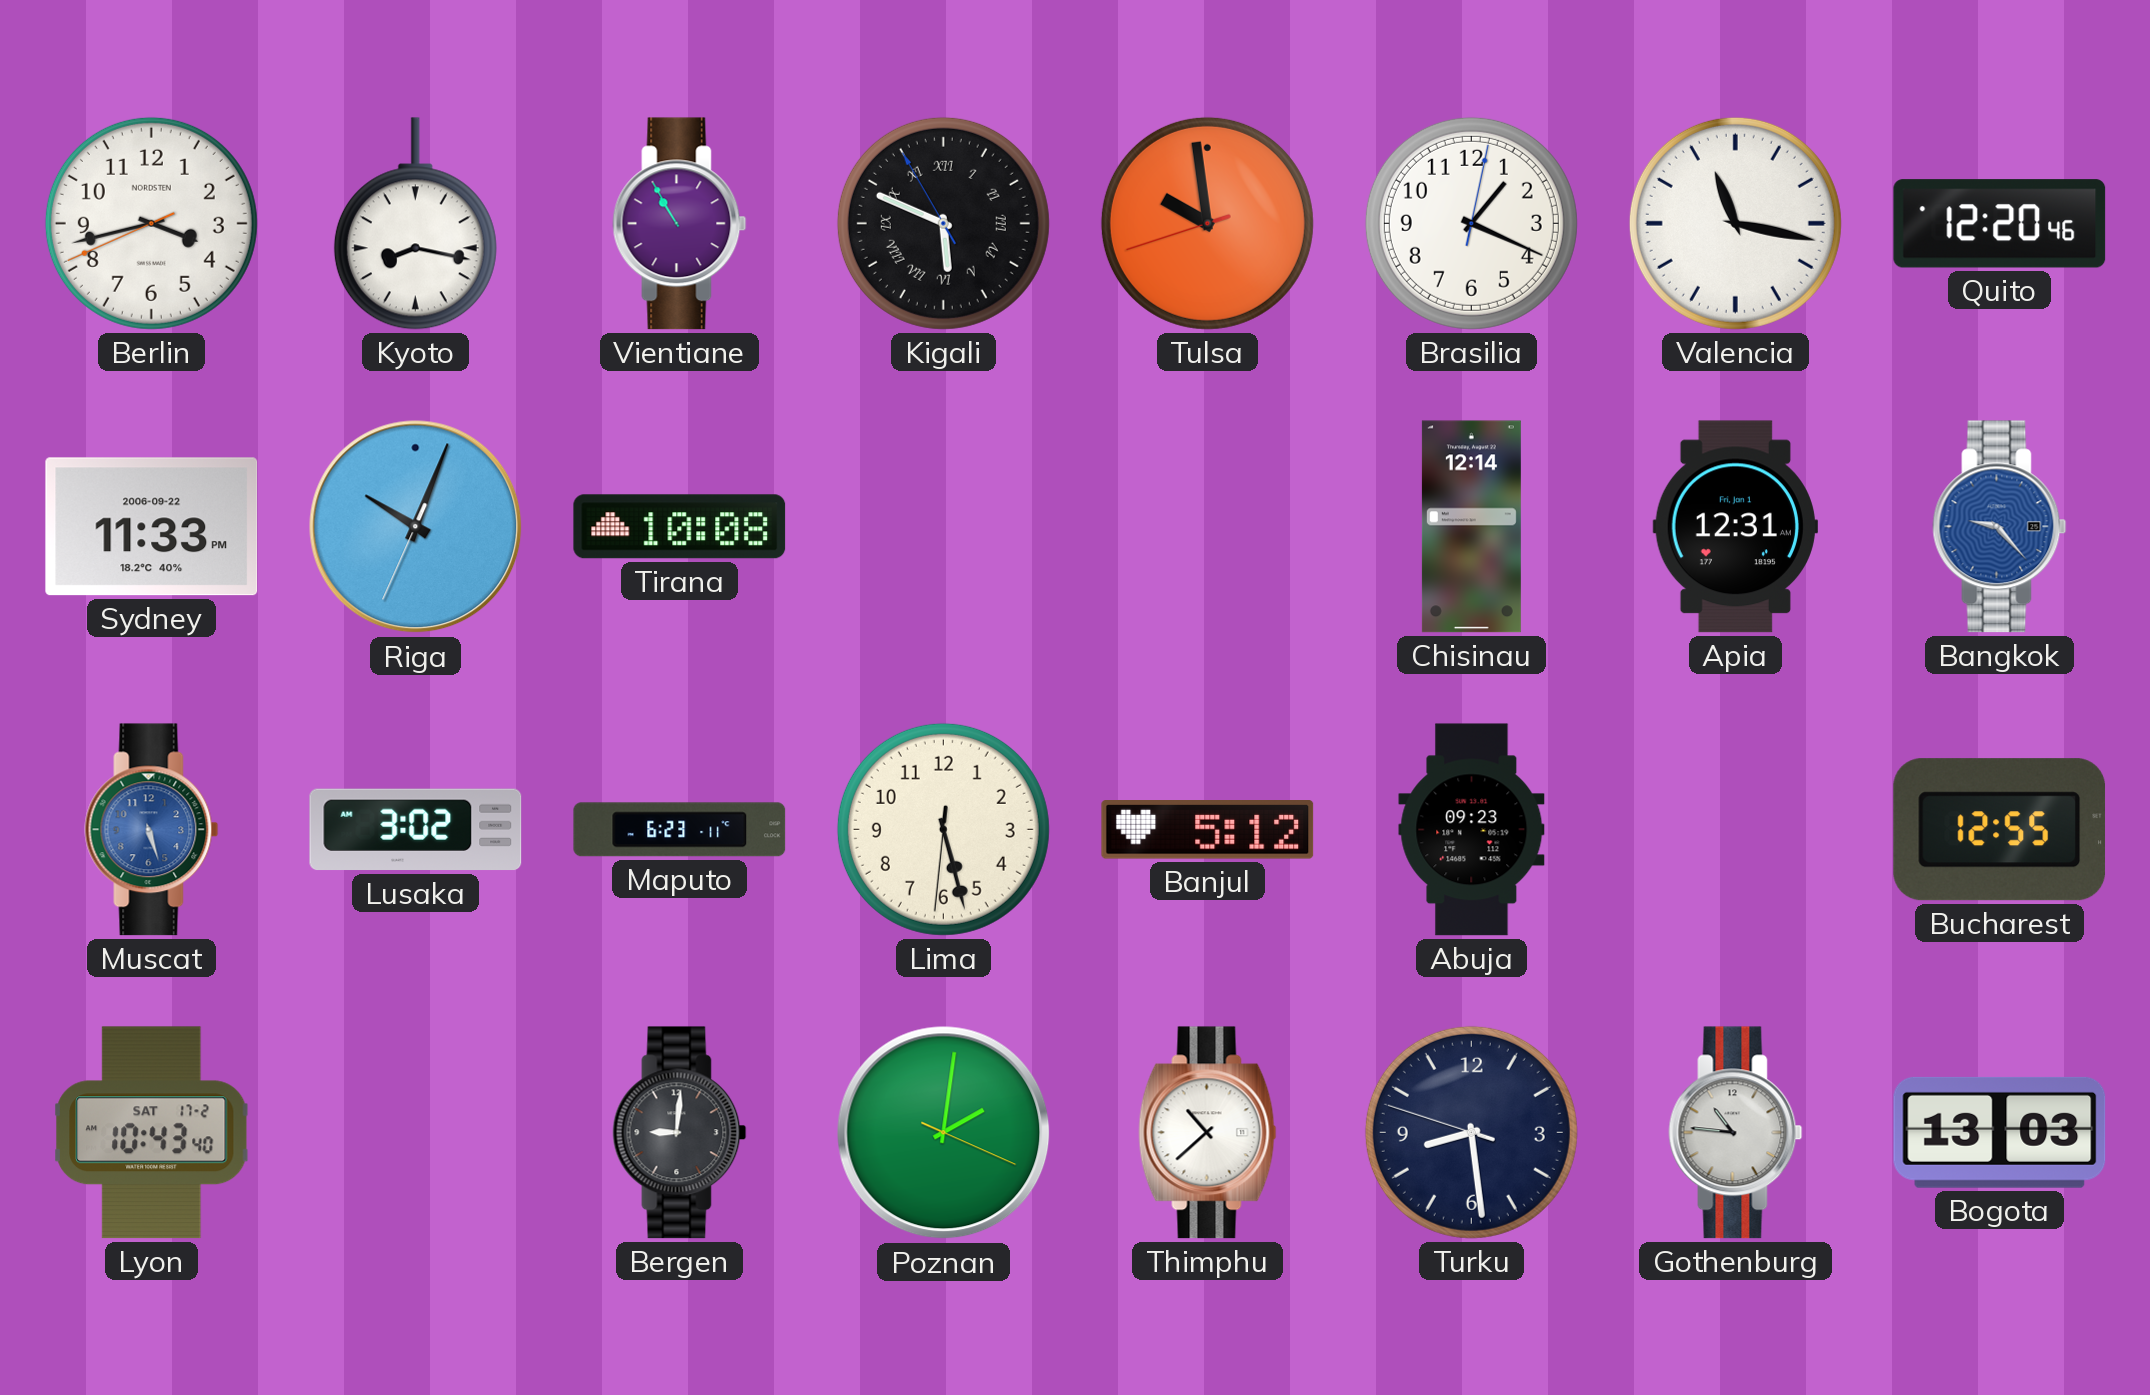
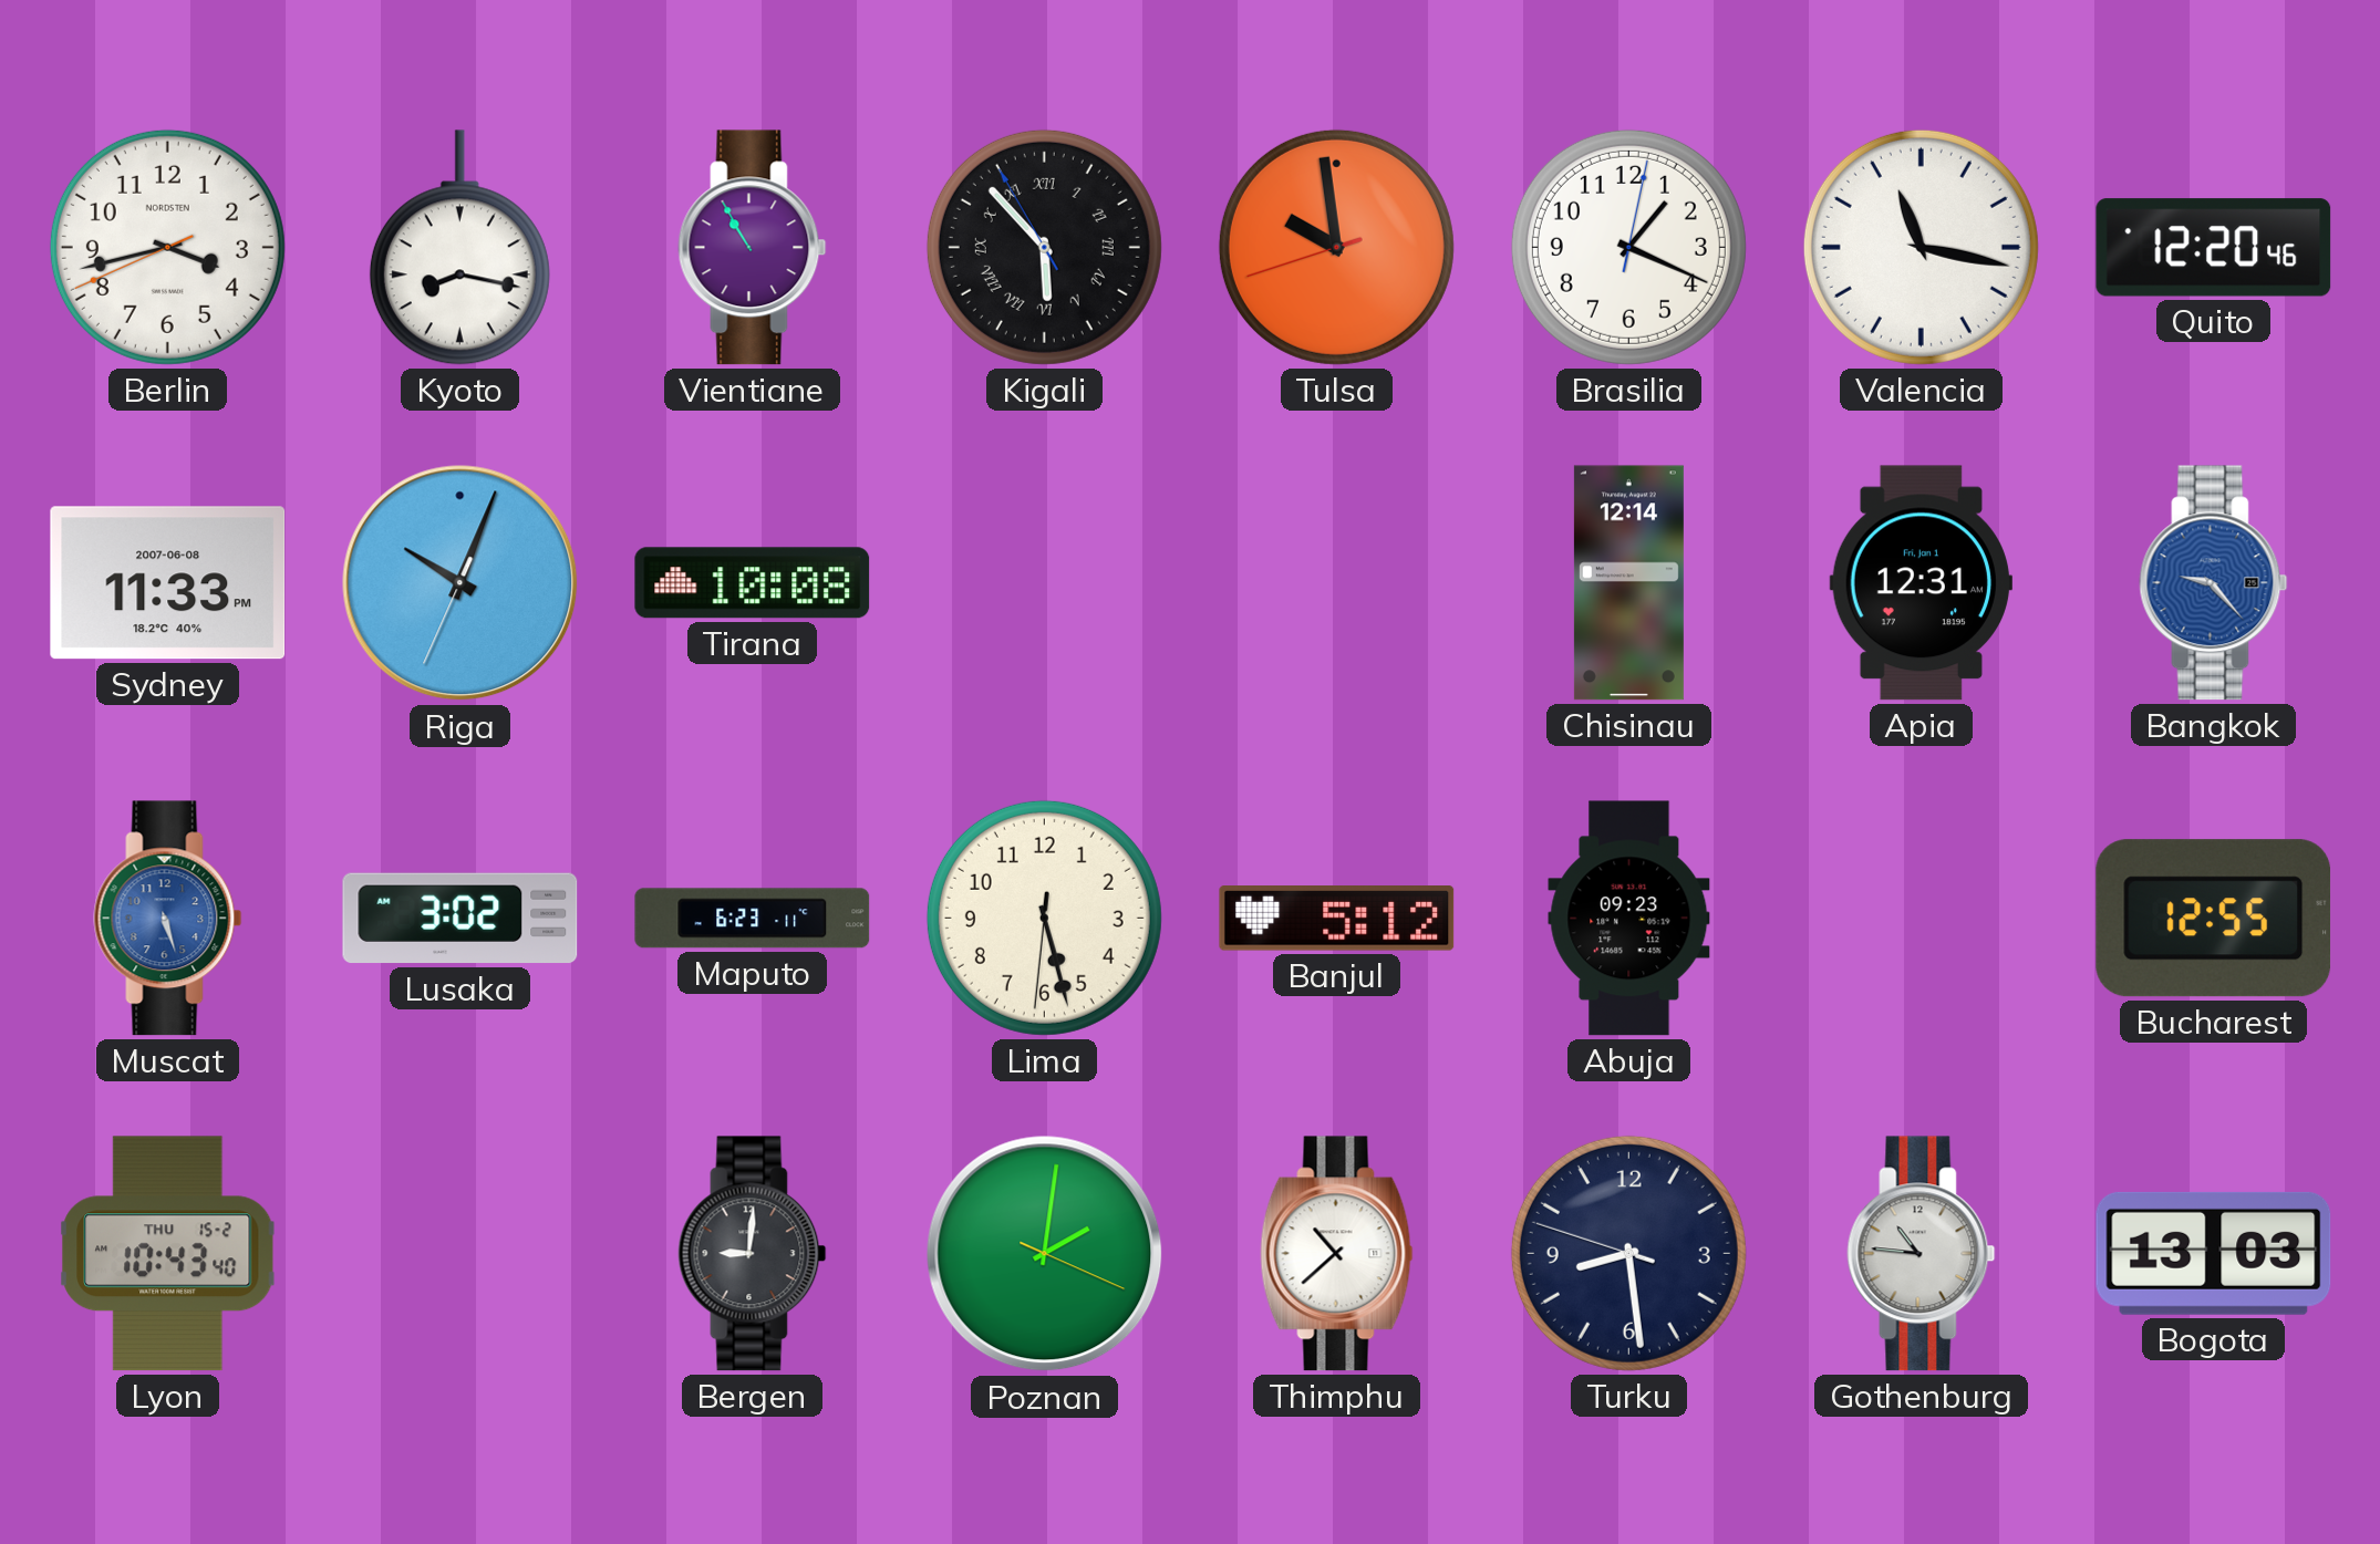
Kigali: 5:48 -> 5:52 (1044, 247)
Sydney date: 2006-09-22 -> 2007-06-08 (168, 583)
Lyon date: SAT 17-2 -> THU 15-2 (168, 1254)
